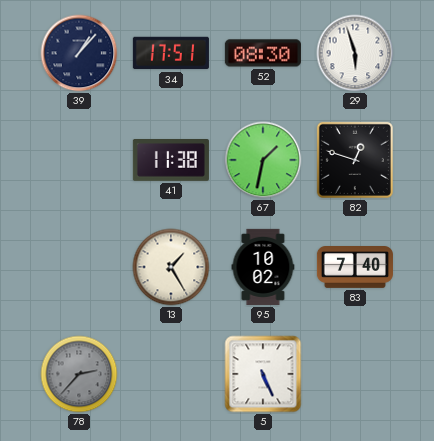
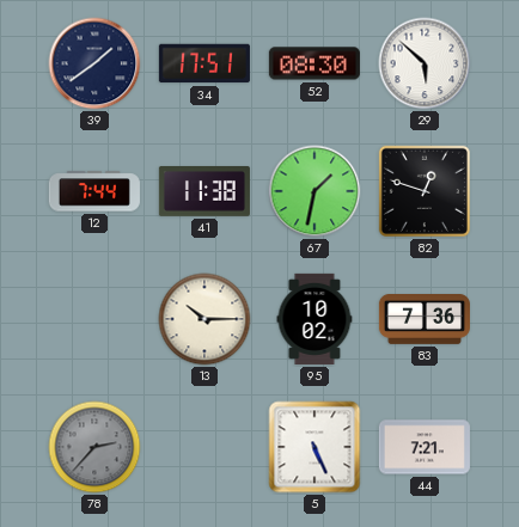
39: 1:07 -> 1:39 (94, 63)
29: 5:57 -> 5:52 (425, 63)
12: none -> 7:44 (94, 191)
13: 1:25 -> 10:15 (204, 319)
83: 7:40 -> 7:36 (425, 320)
44: none -> 7:21 (425, 447)
